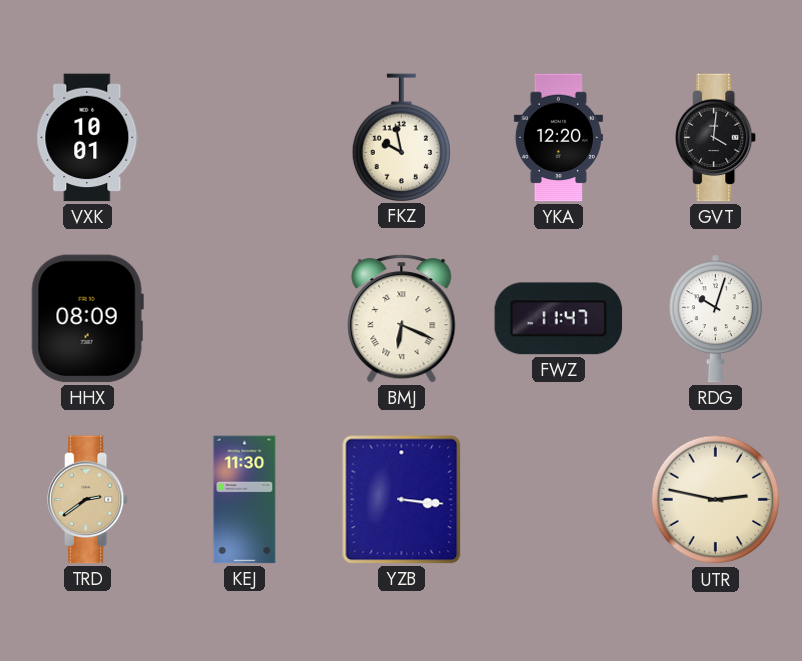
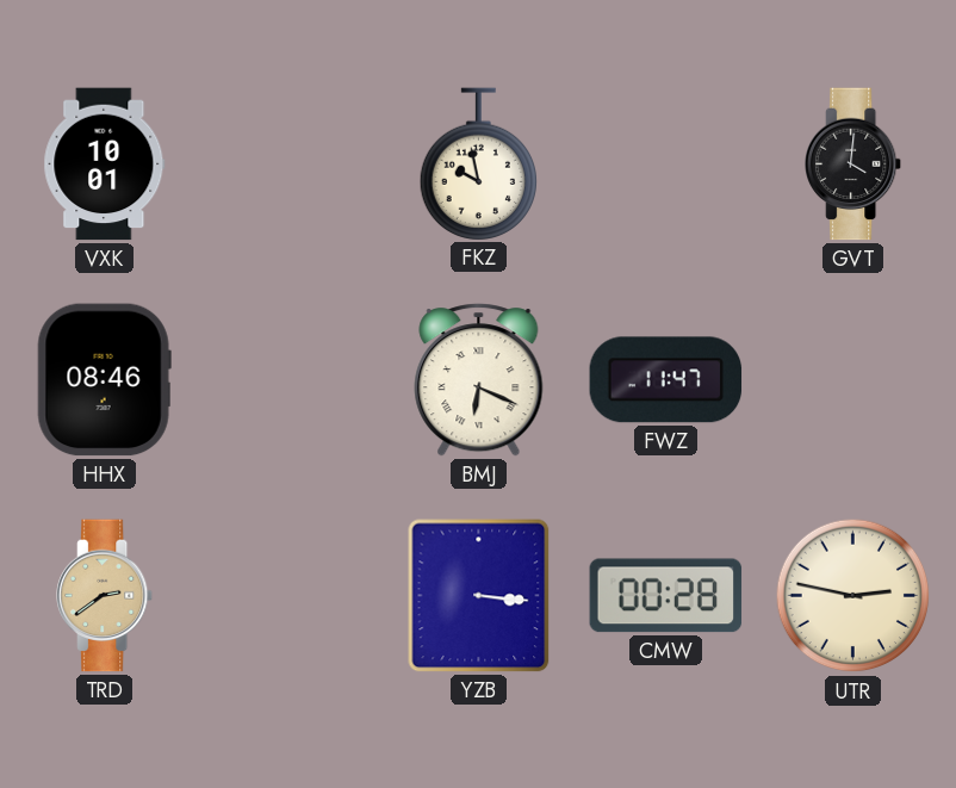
YKA: 12:20 -> none (558, 138)
HHX: 08:09 -> 08:46 (104, 380)
RDG: 10:03 -> none (715, 319)
KEJ: 11:30 -> none (245, 500)
CMW: none -> 00:28 (666, 596)
